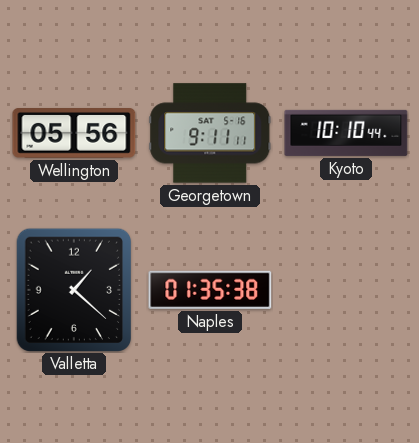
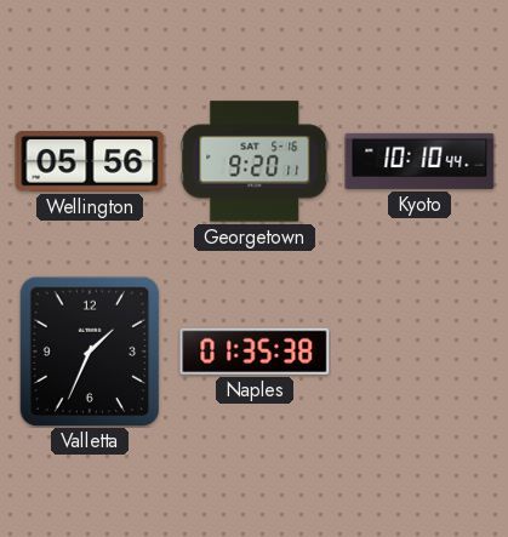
Georgetown: 9:11 -> 9:20 (255, 161)
Valletta: 1:22 -> 1:34 (89, 352)
